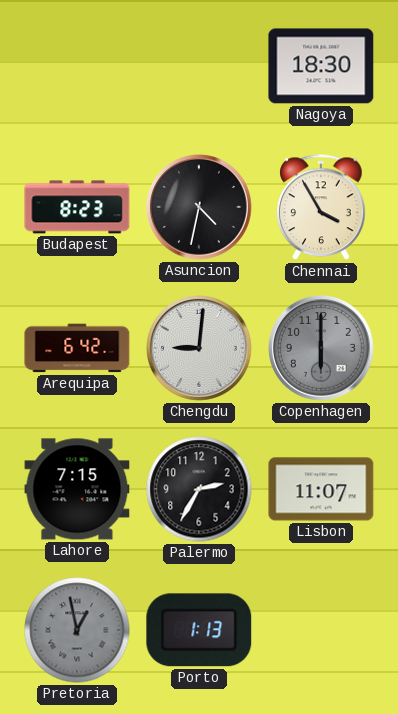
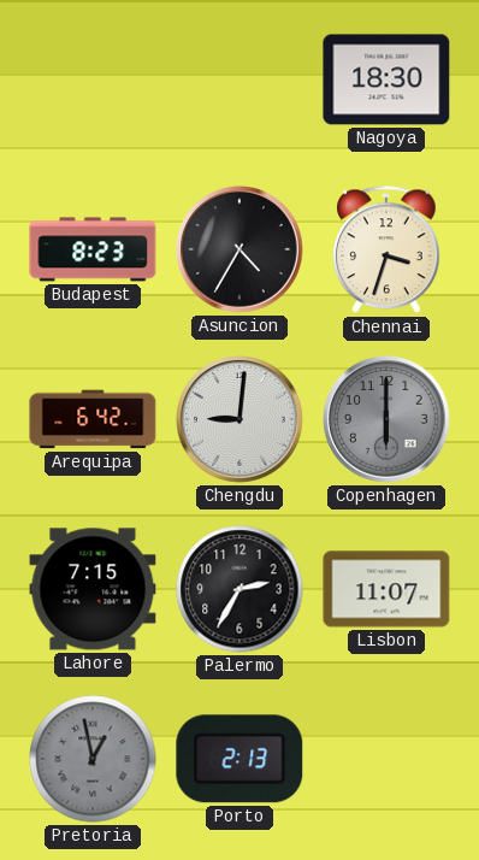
Asuncion: 4:32 -> 4:35 (239, 249)
Chennai: 3:55 -> 3:33 (386, 251)
Porto: 1:13 -> 2:13 (239, 759)
